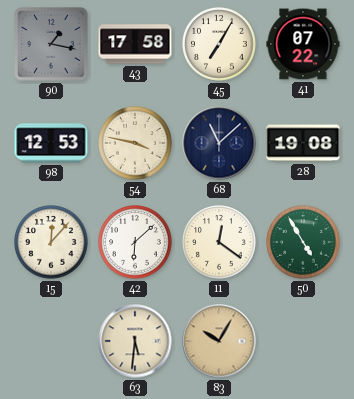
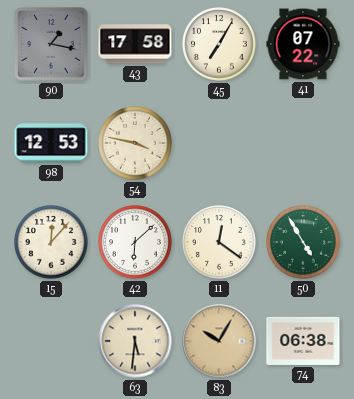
68: 11:08 -> none (219, 143)
28: 19:08 -> none (303, 143)
74: none -> 06:38 (303, 341)
